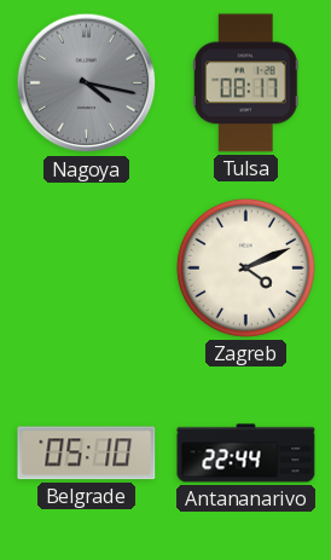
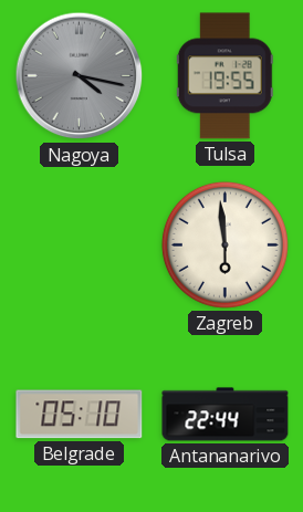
Tulsa: 08:17 -> 19:55 (224, 76)
Zagreb: 4:11 -> 5:59 (224, 244)
